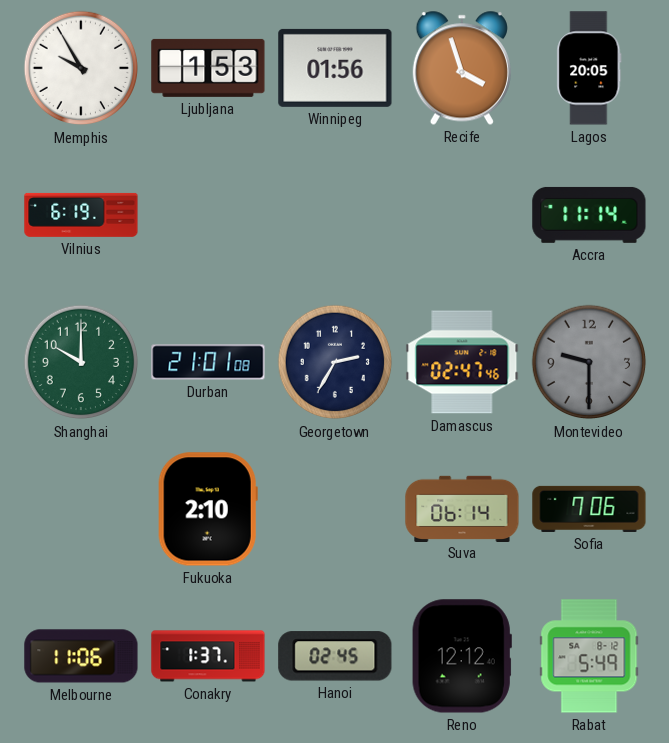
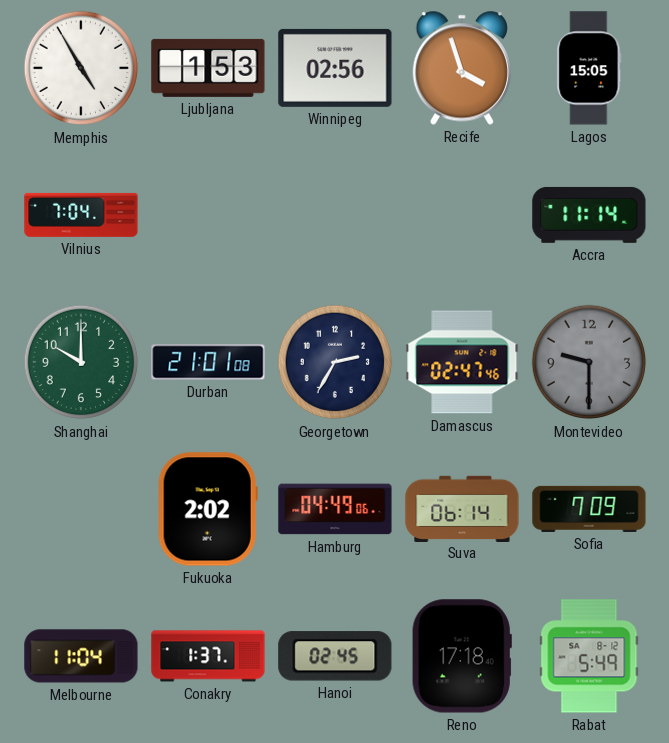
Memphis: 9:55 -> 4:55 (81, 68)
Winnipeg: 01:56 -> 02:56 (335, 68)
Lagos: 20:05 -> 15:05 (589, 68)
Vilnius: 6:19 -> 7:04 (81, 215)
Fukuoka: 2:10 -> 2:02 (208, 509)
Hamburg: none -> 04:49 (335, 509)
Sofia: 7:06 -> 7:09 (589, 509)
Melbourne: 11:06 -> 11:04 (81, 656)
Reno: 12:12 -> 17:18 (462, 656)
